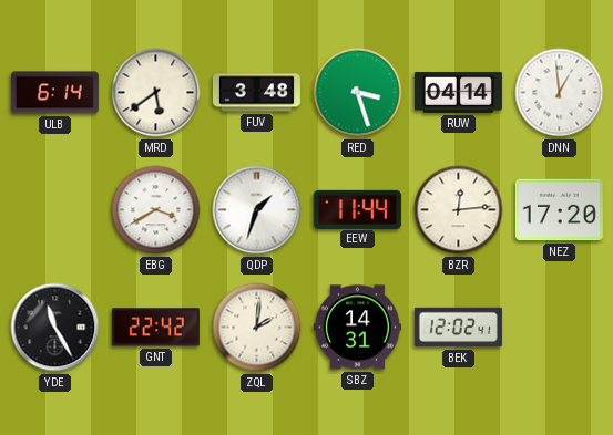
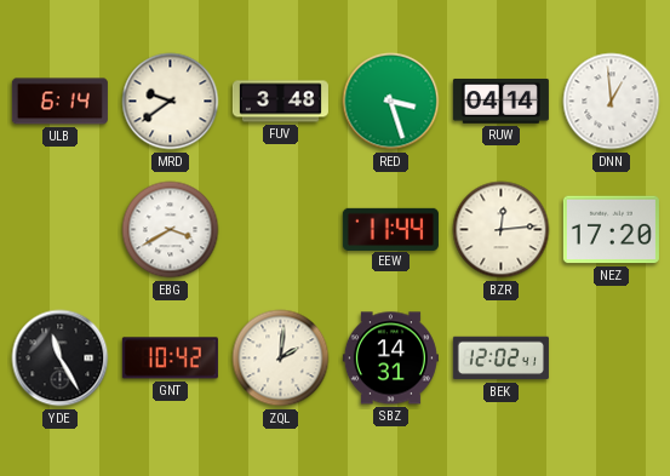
MRD: 5:39 -> 9:39 (171, 102)
QDP: 1:33 -> none (257, 210)
GNT: 22:42 -> 10:42 (170, 359)
